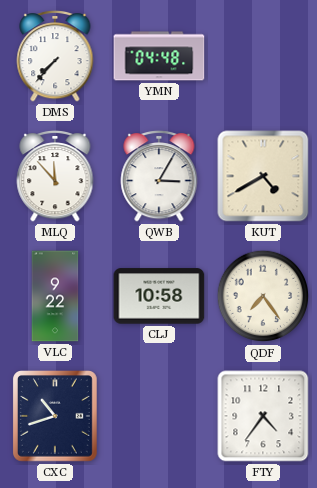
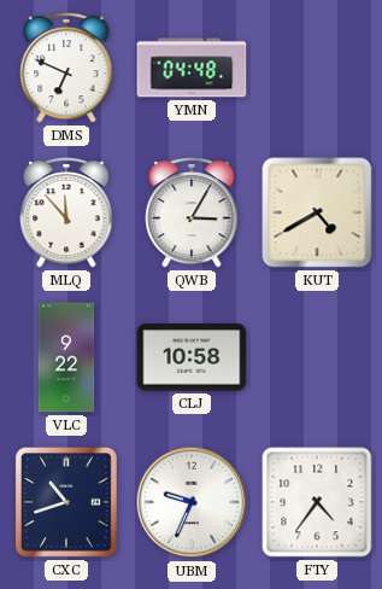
DMS: 7:37 -> 6:49 (66, 68)
QDF: 7:24 -> none (263, 296)
UBM: none -> 9:34 (192, 502)
